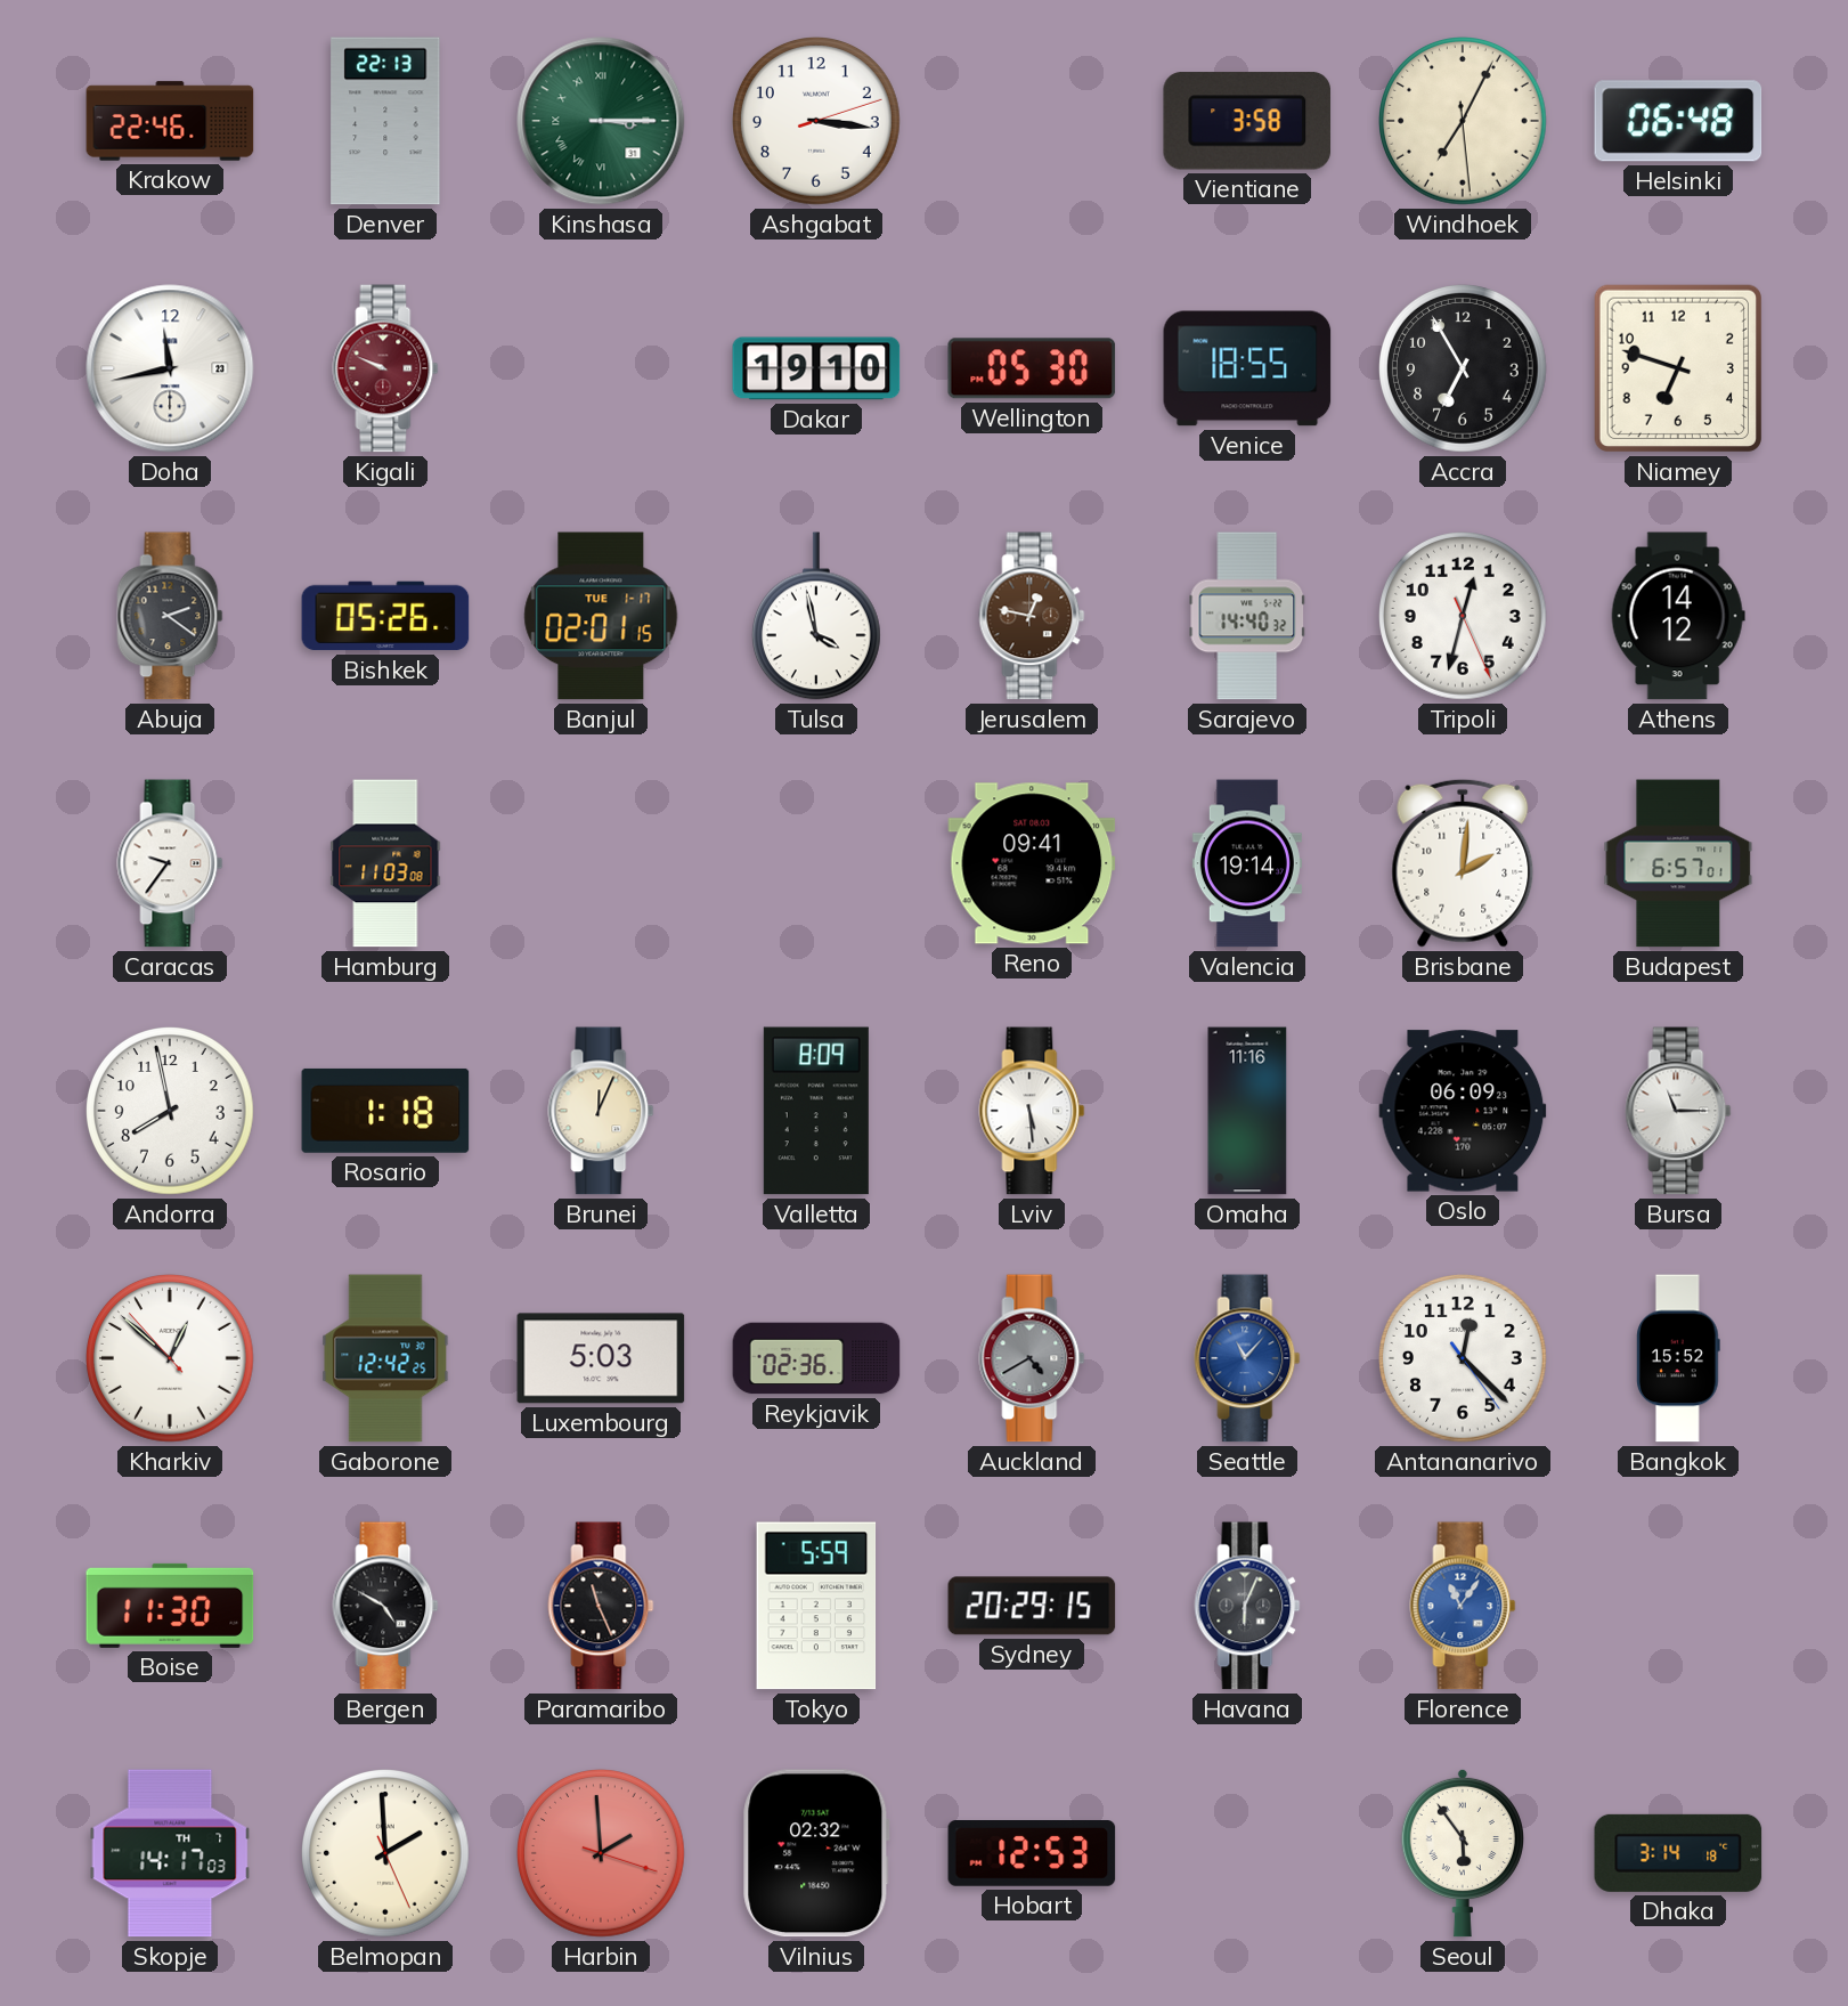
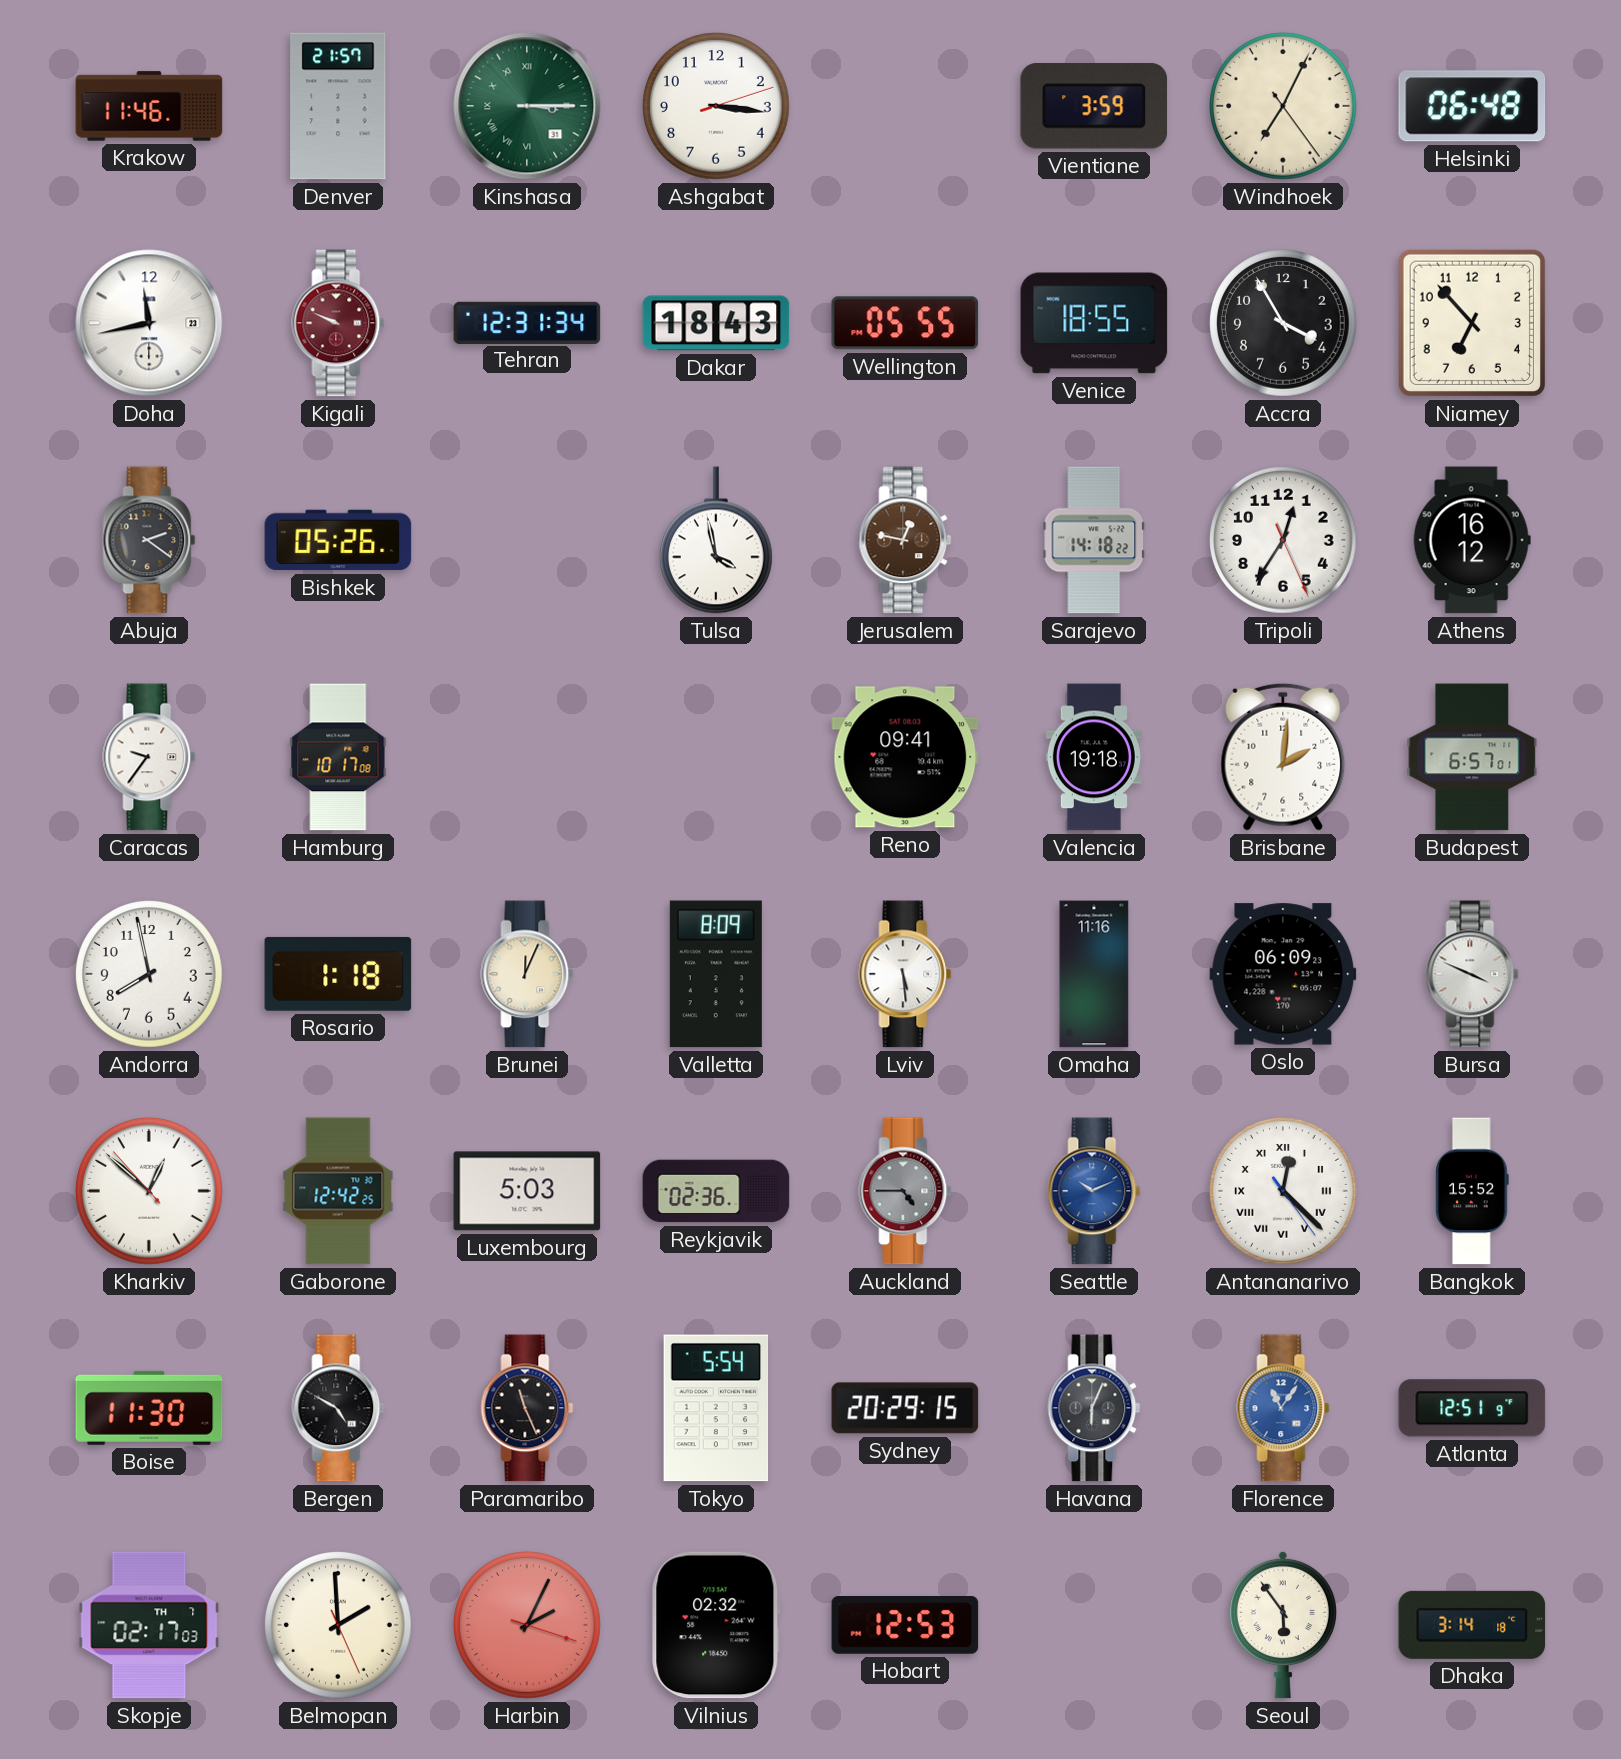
Krakow: 22:46 -> 11:46 (149, 106)
Denver: 22:13 -> 21:57 (338, 106)
Vientiane: 3:58 -> 3:59 (1094, 106)
Windhoek: 7:04:29 -> 7:04:24 (1284, 107)
Tehran: none -> 12:31 (527, 322)
Dakar: 19:10 -> 18:43 (716, 323)
Wellington: 05:30 -> 05:55 (905, 323)
Accra: 6:55 -> 3:55 (1284, 324)
Niamey: 6:48 -> 6:53 (1472, 323)
Banjul: 02:01 -> none (601, 616)
Sarajevo: 14:40 -> 14:18 (1094, 540)
Tripoli: 12:32 -> 12:35 (1284, 541)
Athens: 14:12 -> 16:12 (1472, 540)
Hamburg: 11:03 -> 10:17 (338, 757)
Valencia: 19:14 -> 19:18 (1094, 757)
Bursa: 11:15 -> 3:49 (1472, 974)
Auckland: 4:40 -> 4:45 (905, 1191)
Seattle: 11:07 -> 10:11 (1094, 1191)
Antananarivo numerals: Arabic -> Roman (1284, 1192)
Tokyo: 5:59 -> 5:54 (716, 1408)
Atlanta: none -> 12:51 (1472, 1408)
Skopje: 14:17 -> 02:17 (149, 1625)
Harbin: 1:59 -> 2:04 (528, 1626)
